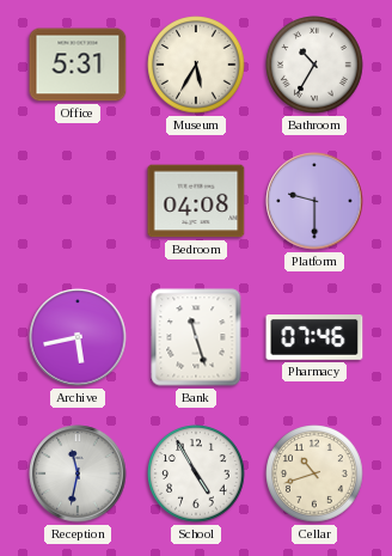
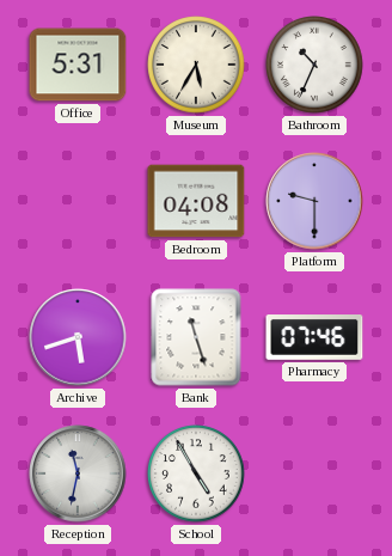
Bathroom: 10:35 -> 10:34 (314, 65)
Archive: 5:43 -> 5:42 (78, 337)
Cellar: 10:42 -> none (314, 473)
